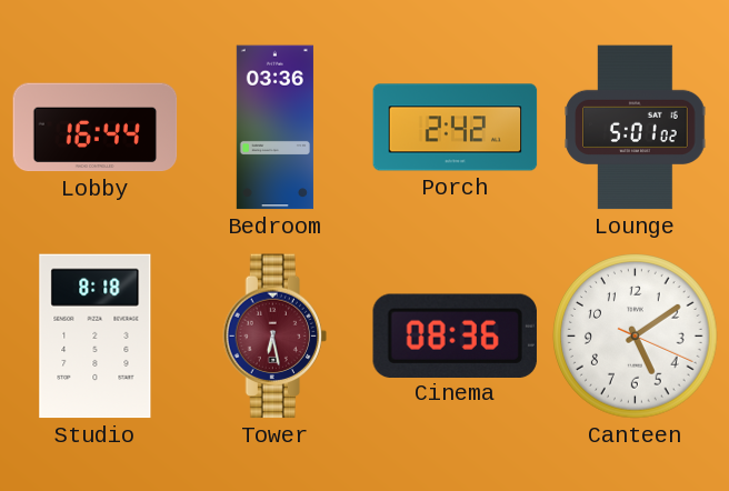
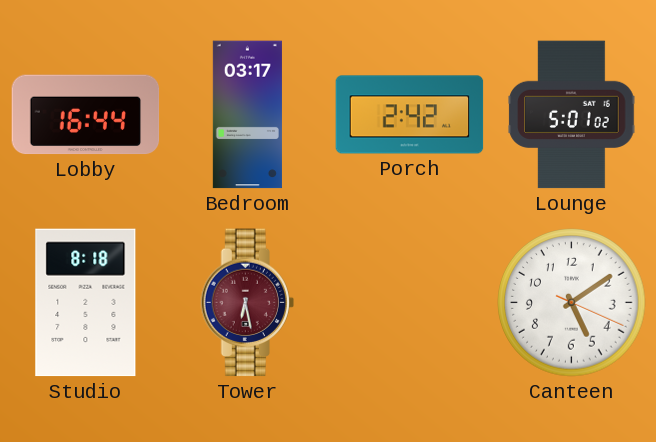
Bedroom: 03:36 -> 03:17 (247, 115)
Cinema: 08:36 -> none (455, 335)
